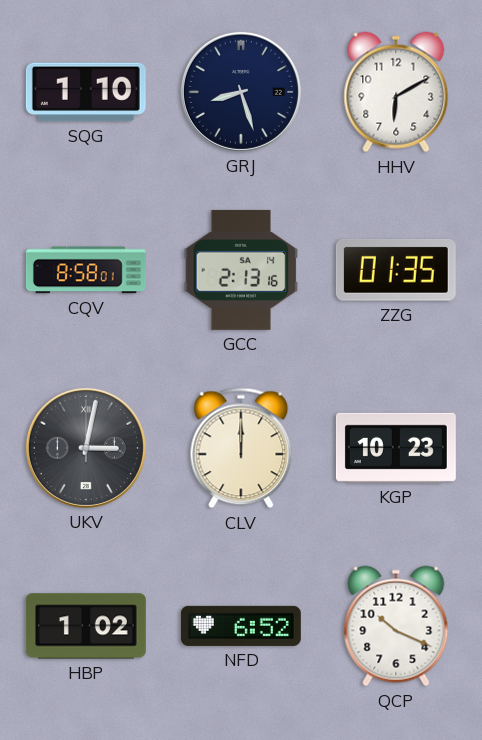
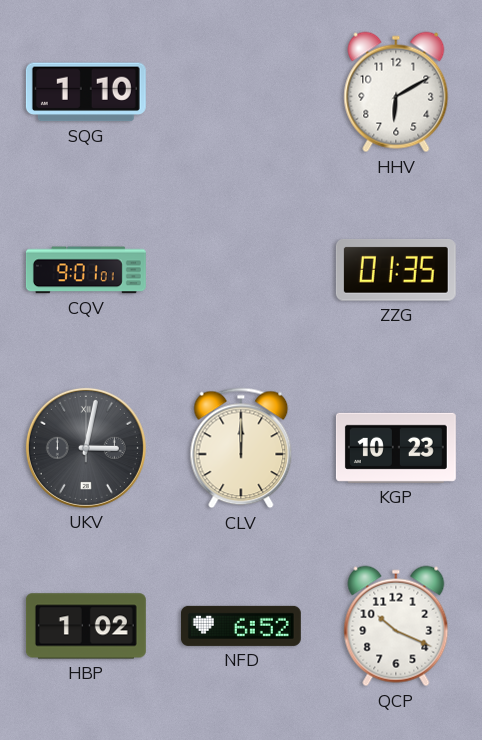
GRJ: 8:27 -> none (241, 92)
CQV: 8:58 -> 9:01 (86, 270)
GCC: 2:13 -> none (241, 270)
